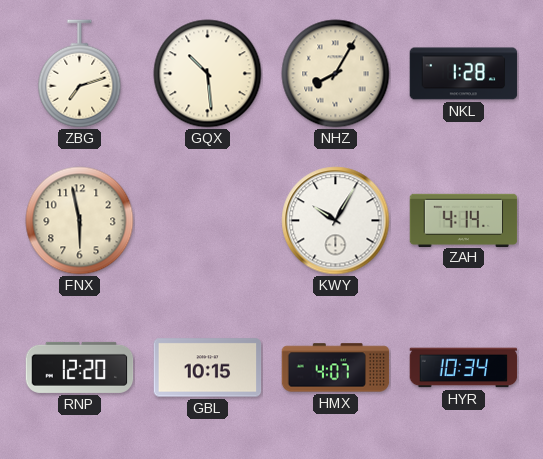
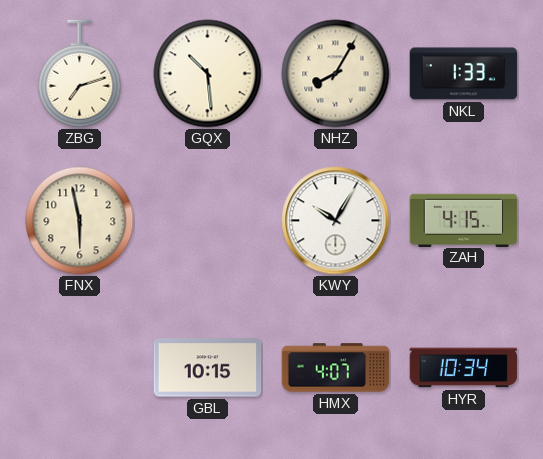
NKL: 1:28 -> 1:33 (464, 74)
ZAH: 4:14 -> 4:15 (464, 220)
RNP: 12:20 -> none (80, 367)
